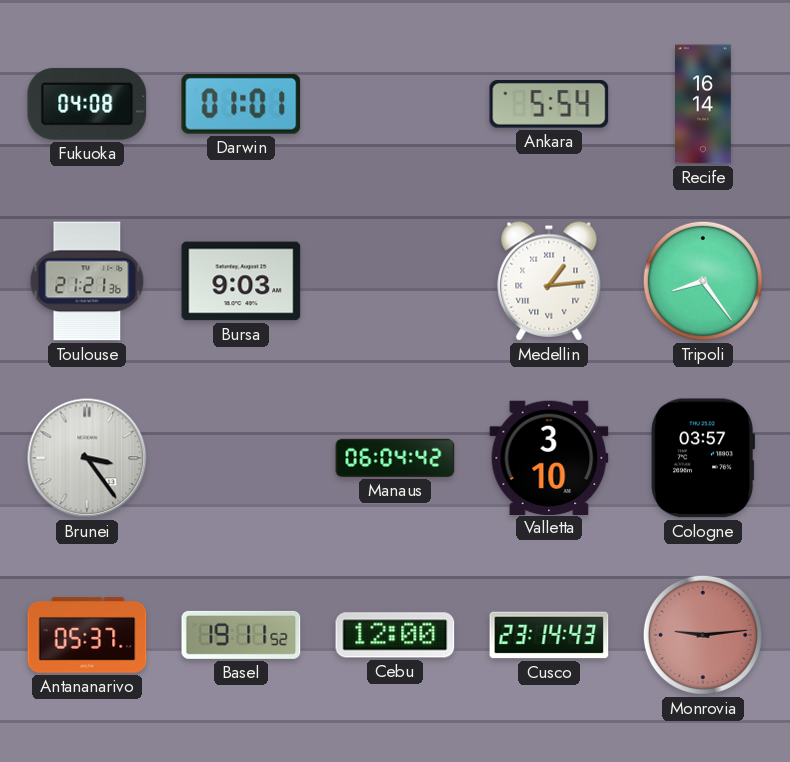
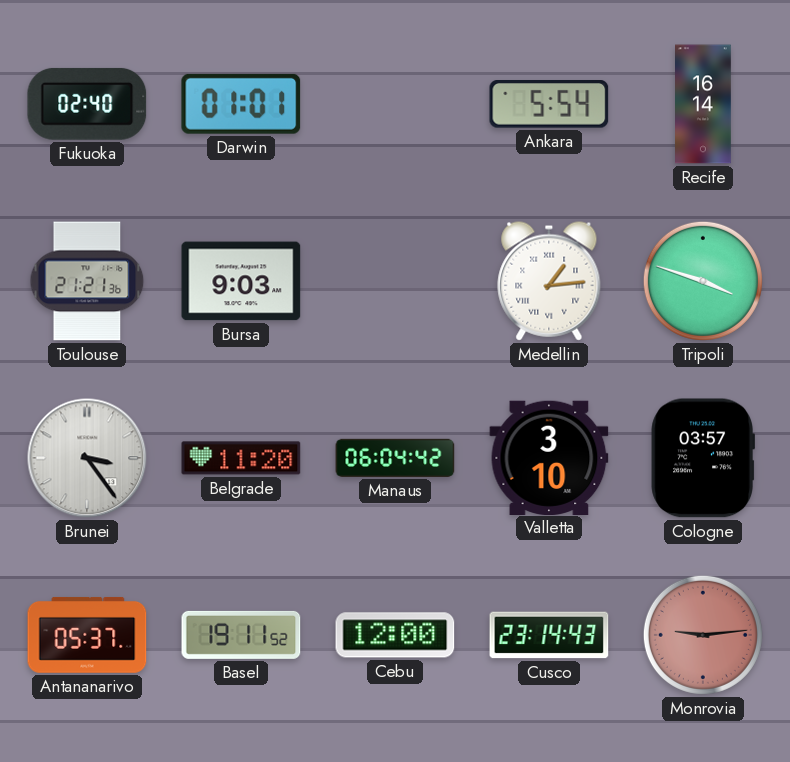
Fukuoka: 04:08 -> 02:40 (87, 104)
Tripoli: 8:24 -> 3:48 (703, 281)
Belgrade: none -> 11:20 (241, 458)
